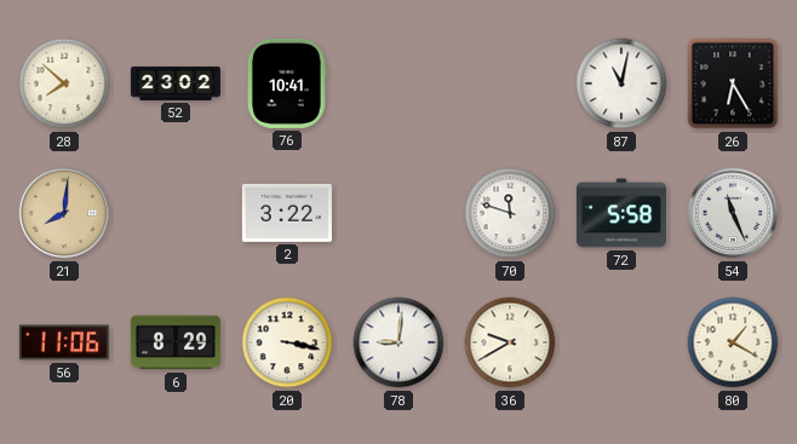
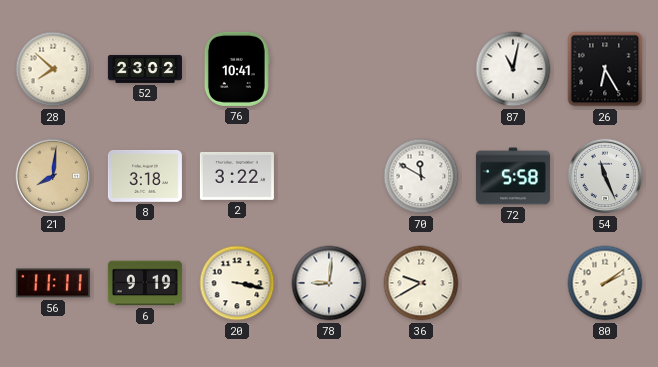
8: none -> 3:18 (145, 176)
70: 11:48 -> 11:50 (421, 176)
56: 11:06 -> 11:11 (53, 283)
6: 8:29 -> 9:19 (145, 283)
80: 1:20 -> 2:09 (605, 283)
